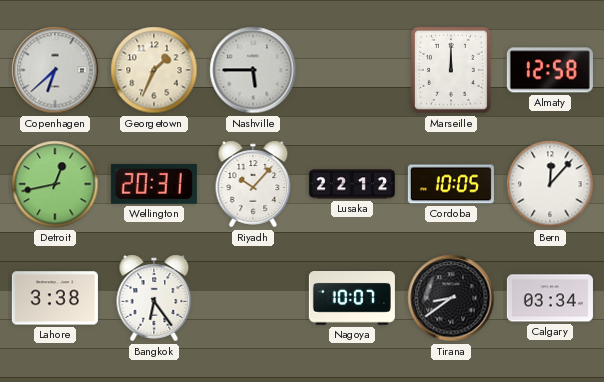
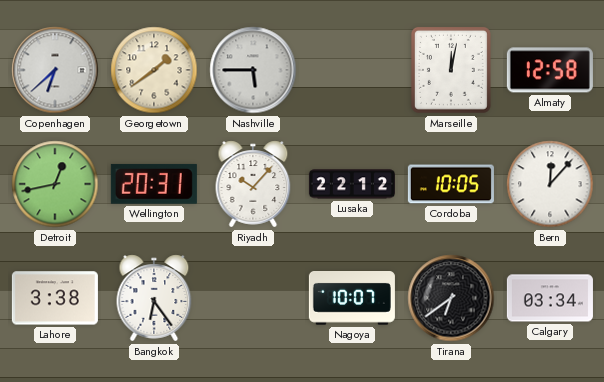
Georgetown: 1:34 -> 1:39 (154, 70)
Marseille: 12:00 -> 12:02 (451, 70)
Tirana: 8:39 -> 6:39 (451, 298)
